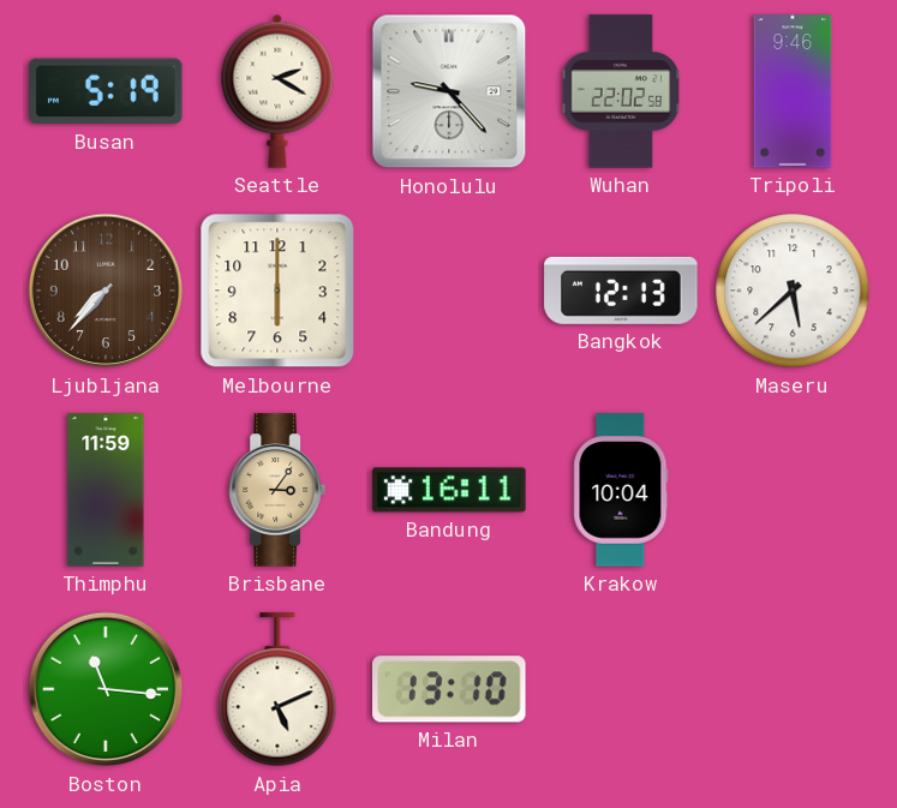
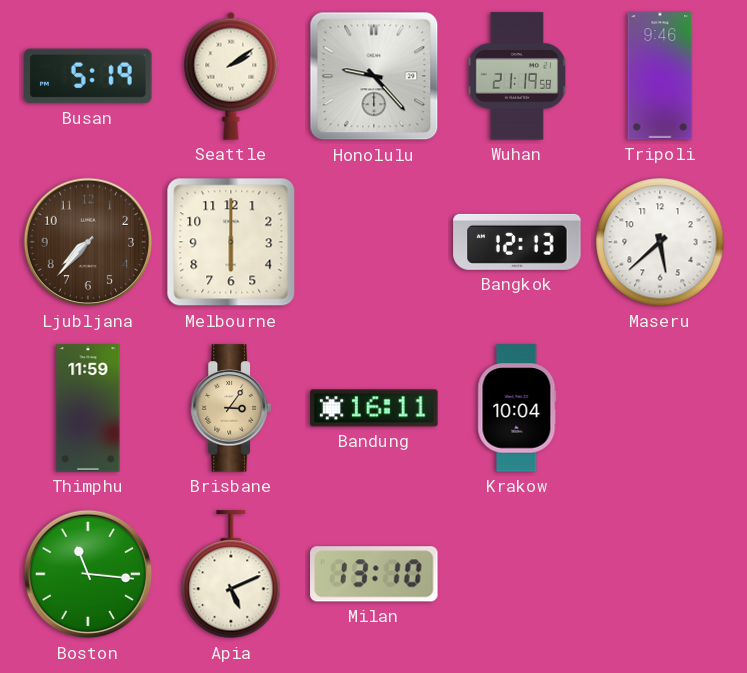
Seattle: 2:20 -> 2:09 (231, 76)
Wuhan: 22:02 -> 21:19 (516, 76)
